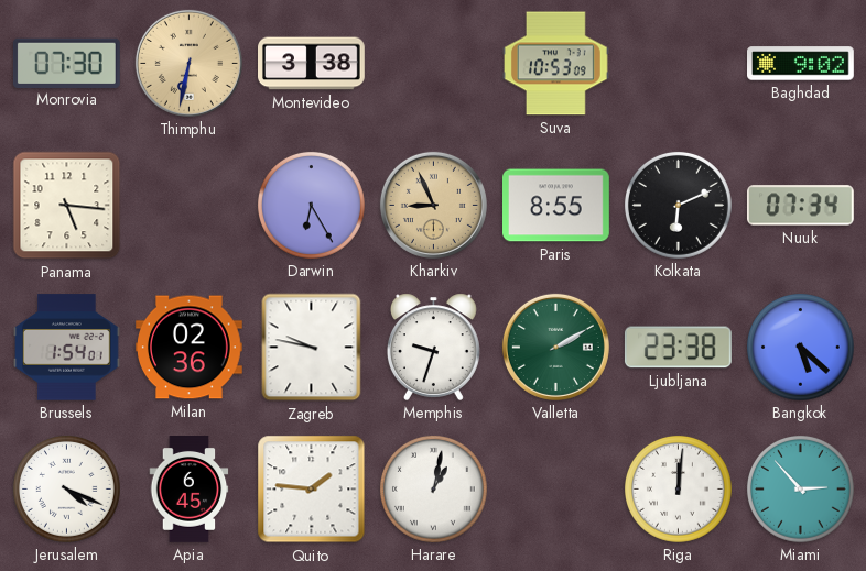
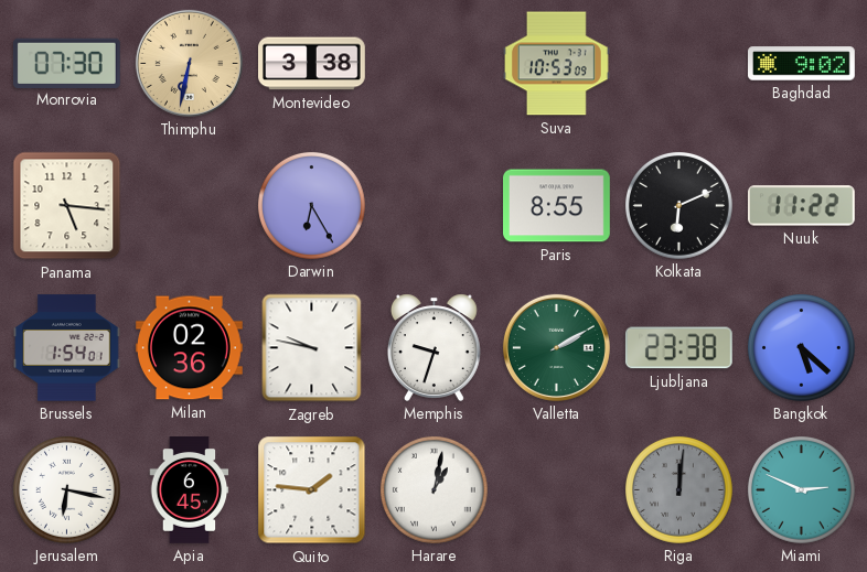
Kharkiv: 8:56 -> none (433, 205)
Nuuk: 07:34 -> 11:22 (801, 206)
Jerusalem: 4:19 -> 6:17 (66, 489)
Riga dial: white -> grey (678, 489)
Miami: 2:53 -> 2:49 (801, 489)
